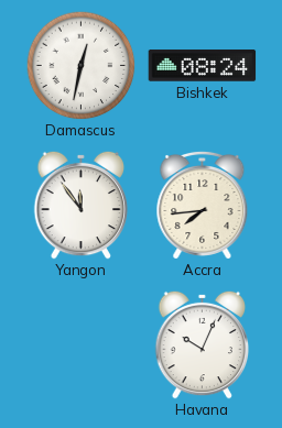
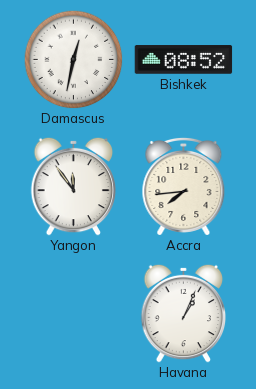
Bishkek: 08:24 -> 08:52 (184, 60)
Havana: 10:04 -> 1:04 (184, 313)
